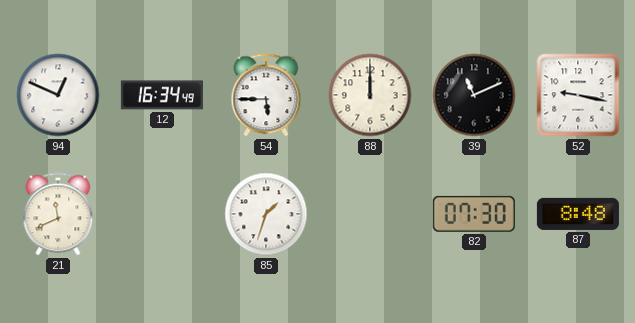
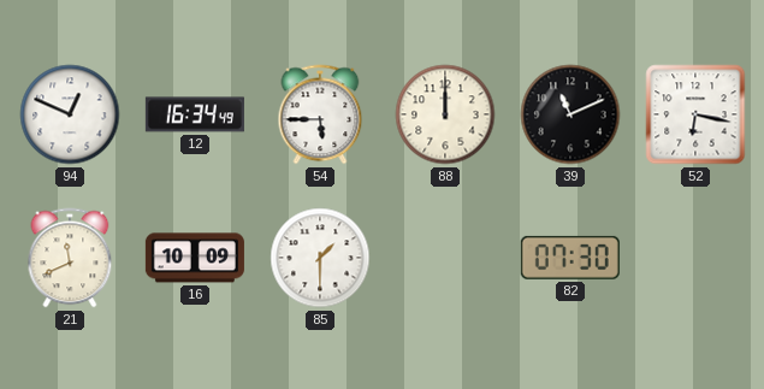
52: 9:17 -> 6:17 (695, 114)
16: none -> 10:09 (195, 258)
85: 1:33 -> 1:30 (320, 258)
87: 8:48 -> none (578, 214)
